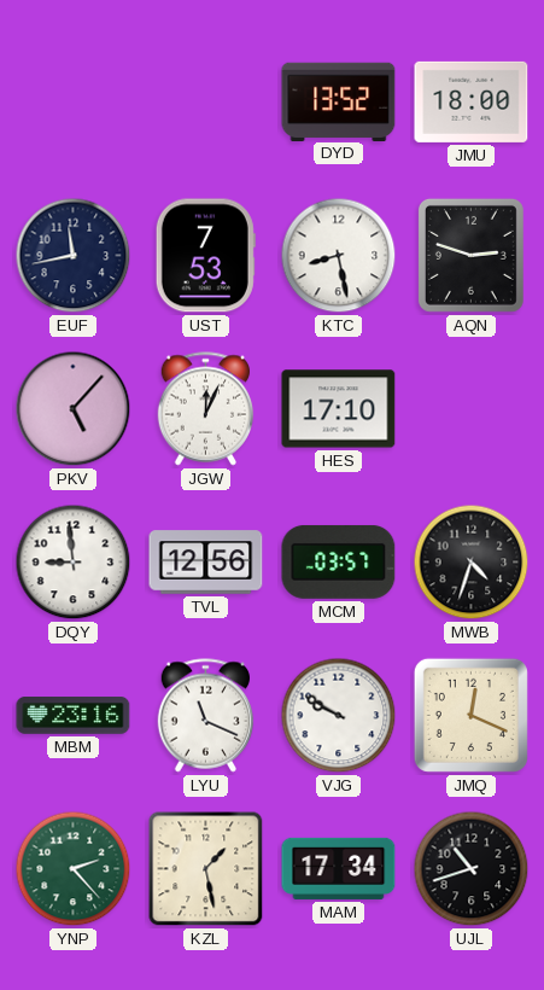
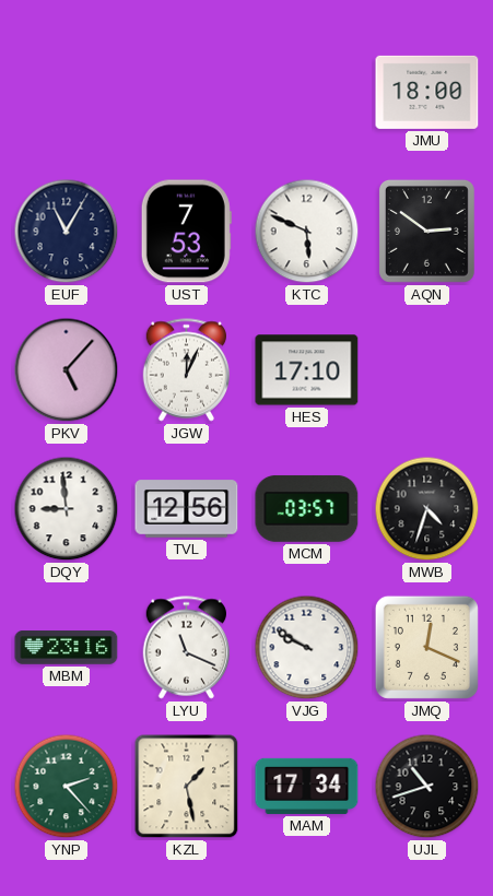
DYD: 13:52 -> none (339, 101)
EUF: 11:43 -> 11:05 (67, 232)
KTC: 8:28 -> 5:49 (307, 232)
AQN: 2:48 -> 2:51 (426, 231)
